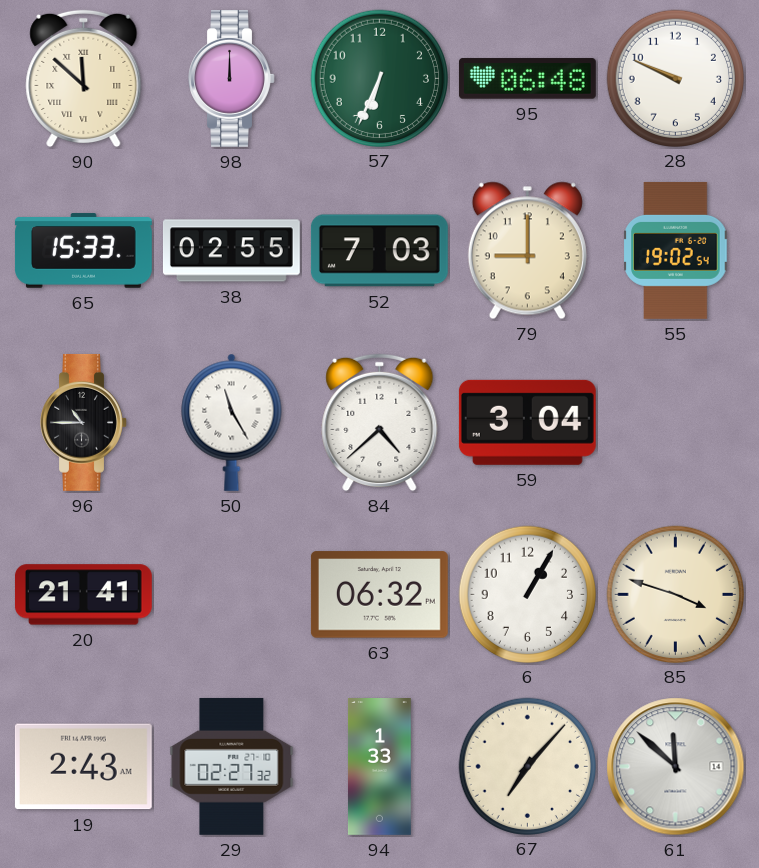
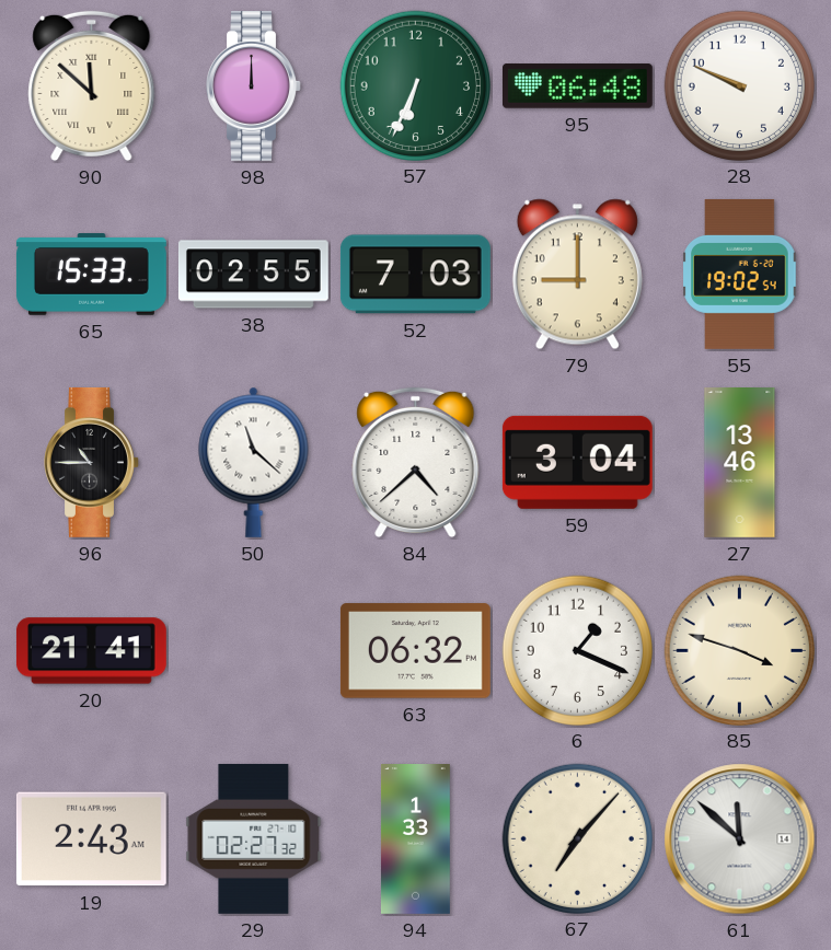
50: 11:25 -> 11:22 (254, 462)
27: none -> 13:46 (740, 463)
6: 1:05 -> 1:19 (577, 650)
